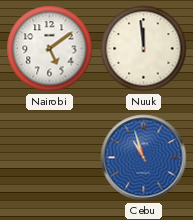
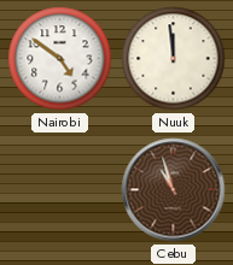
Nairobi: 5:09 -> 4:51 (60, 59)
Cebu dial: blue -> brown (174, 190)
